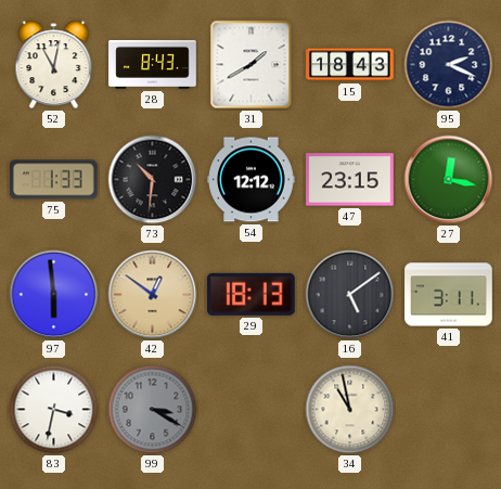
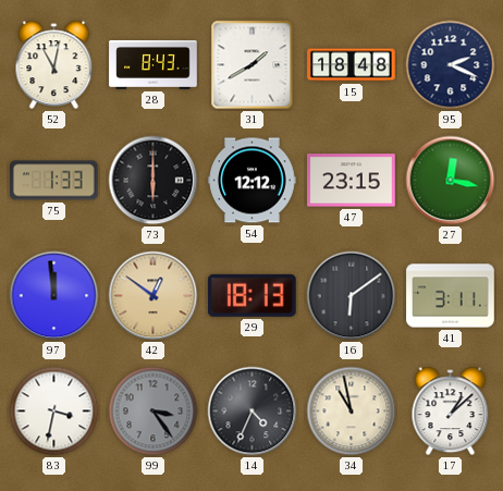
15: 18:43 -> 18:48 (352, 65)
73: 10:31 -> 6:00 (154, 181)
97: 5:59 -> 11:59 (54, 296)
16: 5:09 -> 6:09 (352, 296)
99: 3:20 -> 3:24 (154, 412)
14: none -> 4:34 (253, 412)
17: none -> 1:08 (451, 412)
